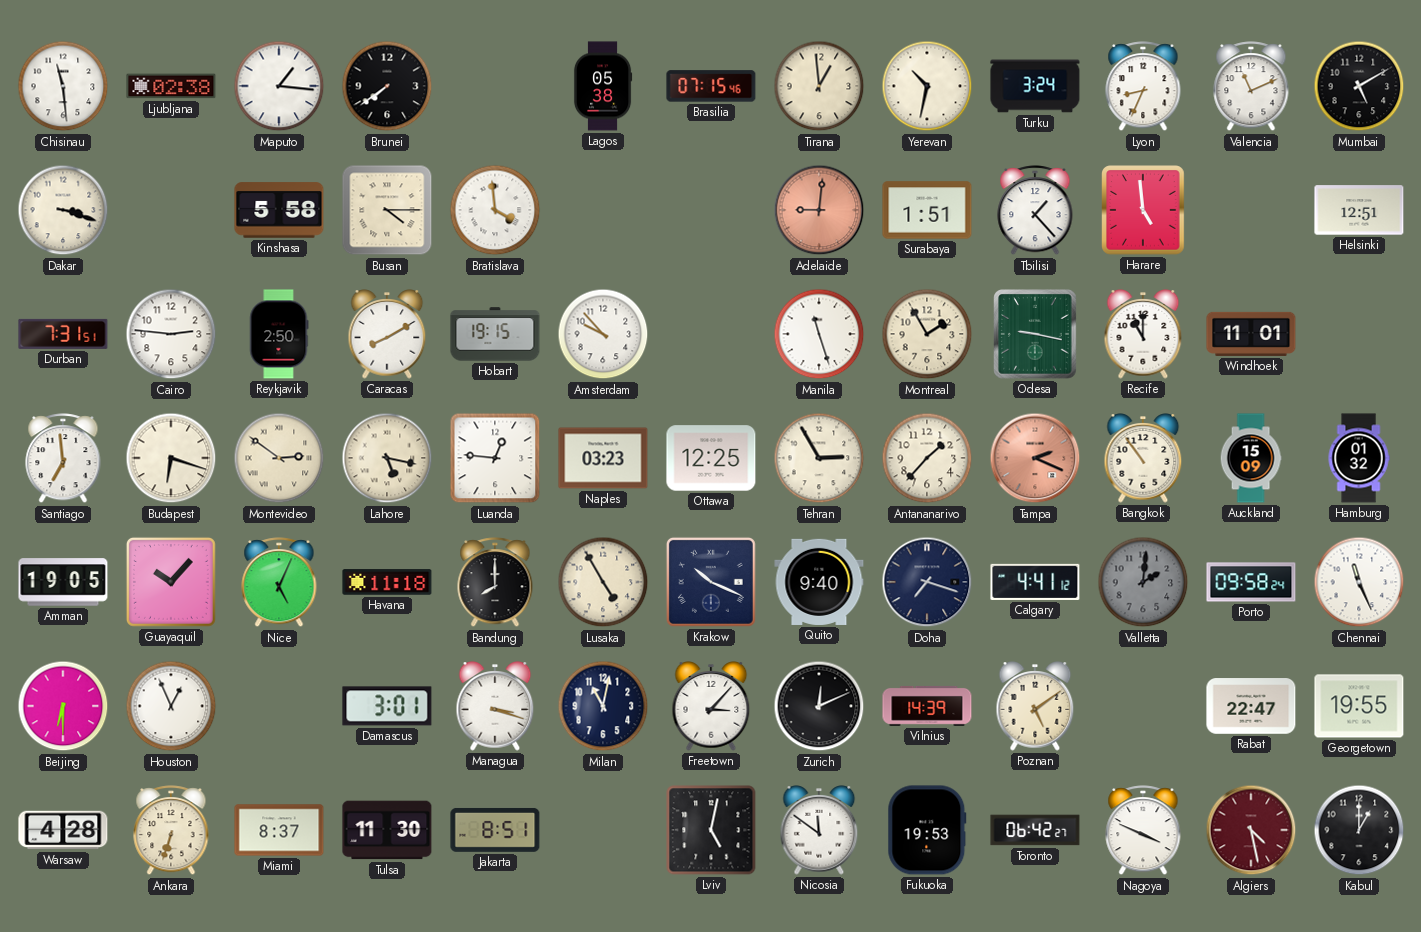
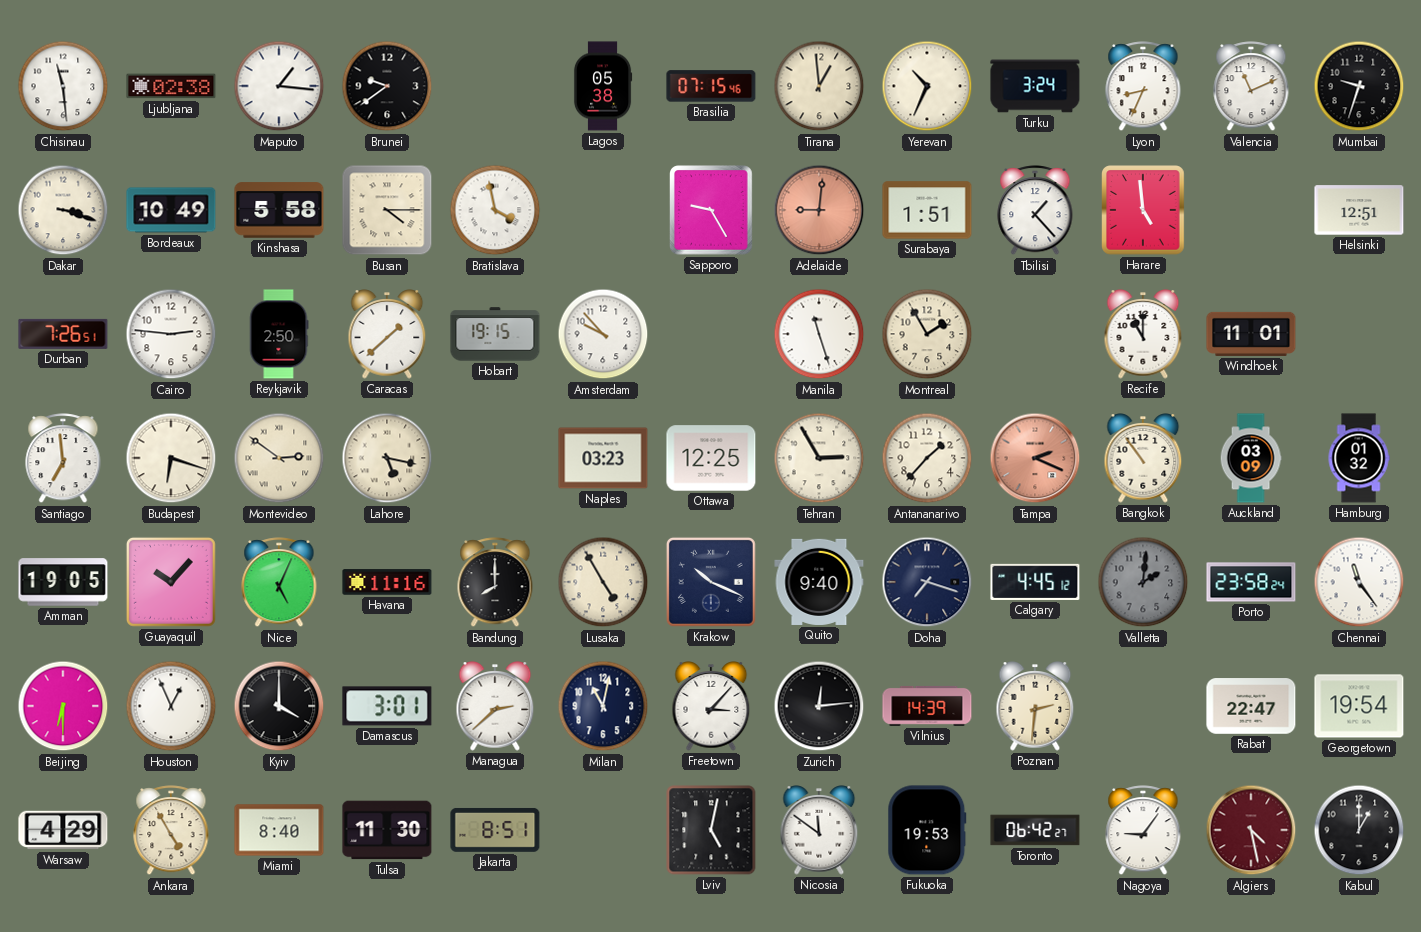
Brunei: 7:39 -> 9:39 (387, 86)
Yerevan: 10:32 -> 10:34 (927, 86)
Mumbai: 5:10 -> 9:33 (1359, 86)
Bordeaux: none -> 10:49 (171, 210)
Bratislava: 3:59 -> 3:58 (495, 210)
Sapporo: none -> 9:25 (711, 210)
Durban: 7:31 -> 7:26 (63, 334)
Caracas: 8:10 -> 1:38 (387, 334)
Odesa: 9:17 -> none (1035, 334)
Luanda: 12:46 -> none (495, 458)
Auckland: 15:09 -> 03:09 (1251, 458)
Havana: 11:18 -> 11:16 (387, 582)
Calgary: 4:41 -> 4:45 (1035, 582)
Porto: 09:58 -> 23:58 (1251, 582)
Chennai: 11:26 -> 11:24 (1359, 582)
Kyiv: none -> 4:00 (279, 706)
Managua: 3:18 -> 2:38 (495, 706)
Zurich: 12:11 -> 12:14 (819, 706)
Poznan: 5:09 -> 2:31 (1035, 706)
Georgetown: 19:55 -> 19:54 (1359, 706)
Warsaw: 4:28 -> 4:29 (63, 830)
Ankara: 6:33 -> 4:55 (171, 831)
Miami: 8:37 -> 8:40 (279, 830)
Nagoya: 3:49 -> 9:06 (1143, 831)
